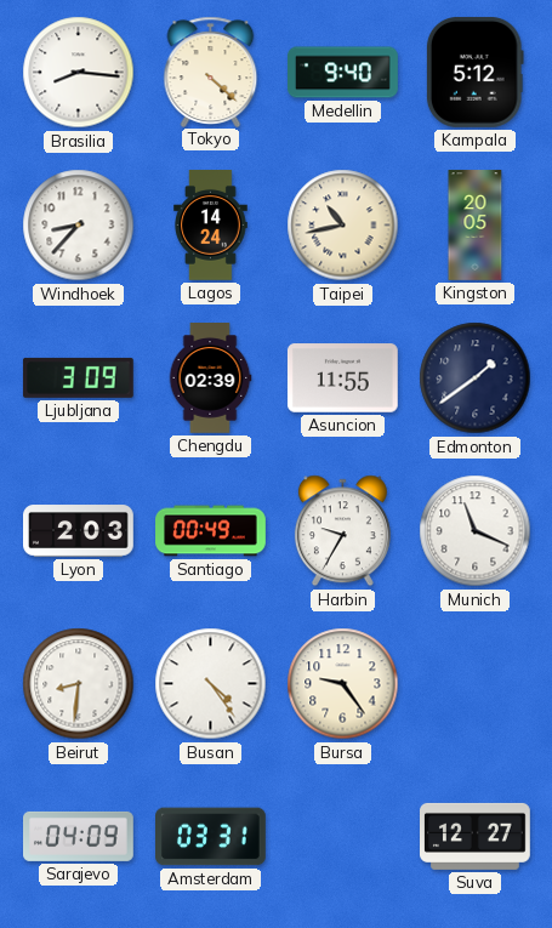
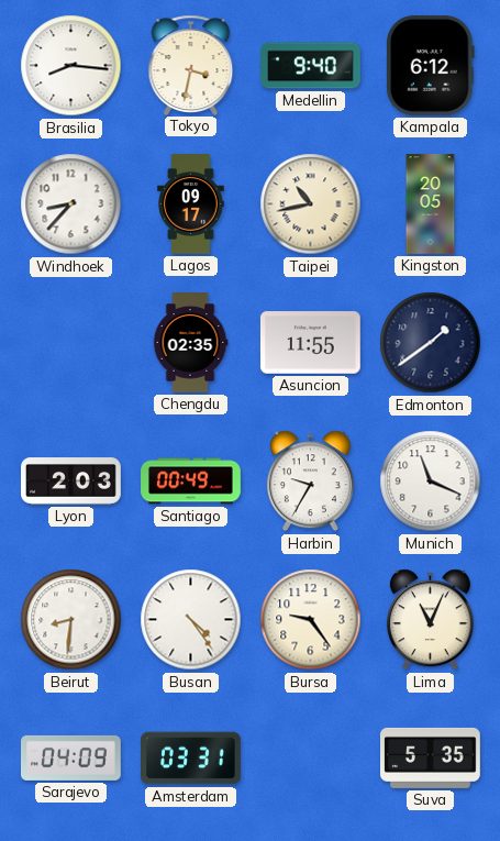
Tokyo: 4:22 -> 3:32 (191, 65)
Kampala: 5:12 -> 6:12 (430, 65)
Lagos: 14:24 -> 09:17 (191, 204)
Ljubljana: 3:09 -> none (78, 377)
Chengdu: 02:39 -> 02:35 (190, 343)
Lima: none -> 11:04 (430, 620)
Suva: 12:27 -> 5:35 (431, 757)
